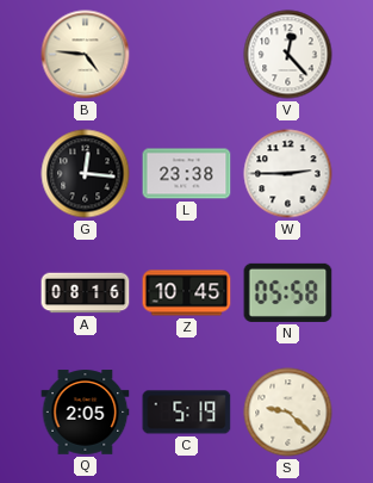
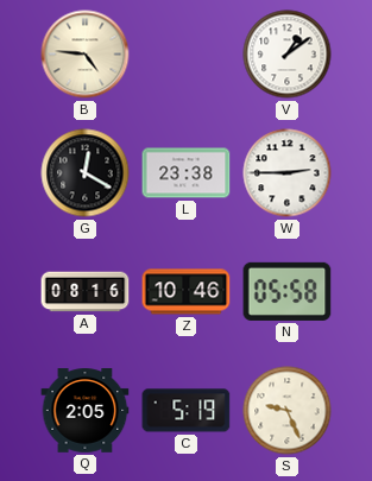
V: 12:23 -> 1:09 (288, 55)
G: 12:16 -> 12:20 (86, 173)
Z: 10:45 -> 10:46 (187, 292)
S: 9:22 -> 9:26 (288, 411)
